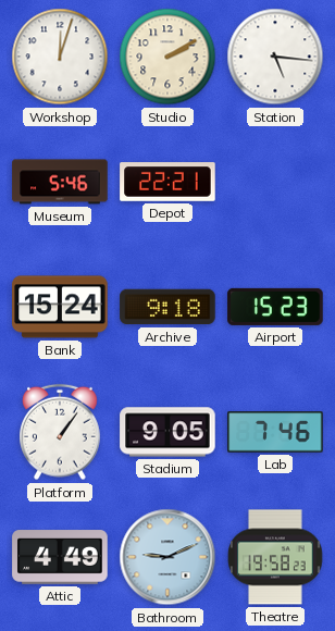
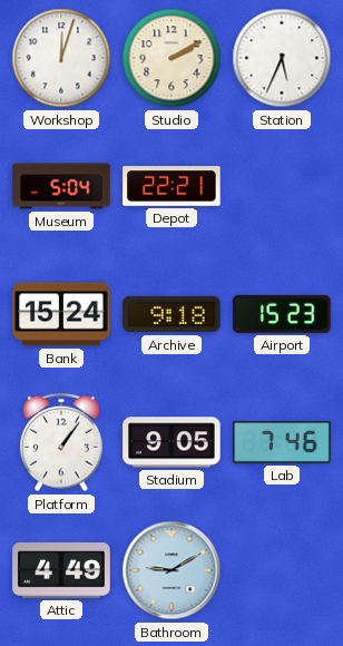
Station: 5:16 -> 5:34 (282, 58)
Museum: 5:46 -> 5:04 (61, 186)
Bathroom: 9:11 -> 9:10 (171, 570)
Theatre: 19:58 -> none (275, 557)
